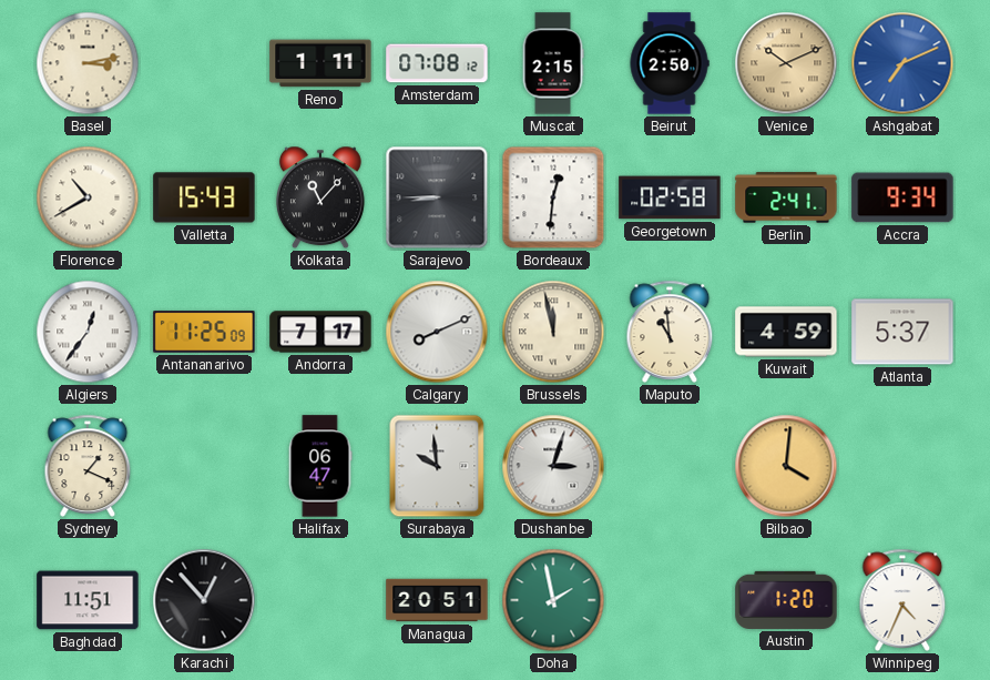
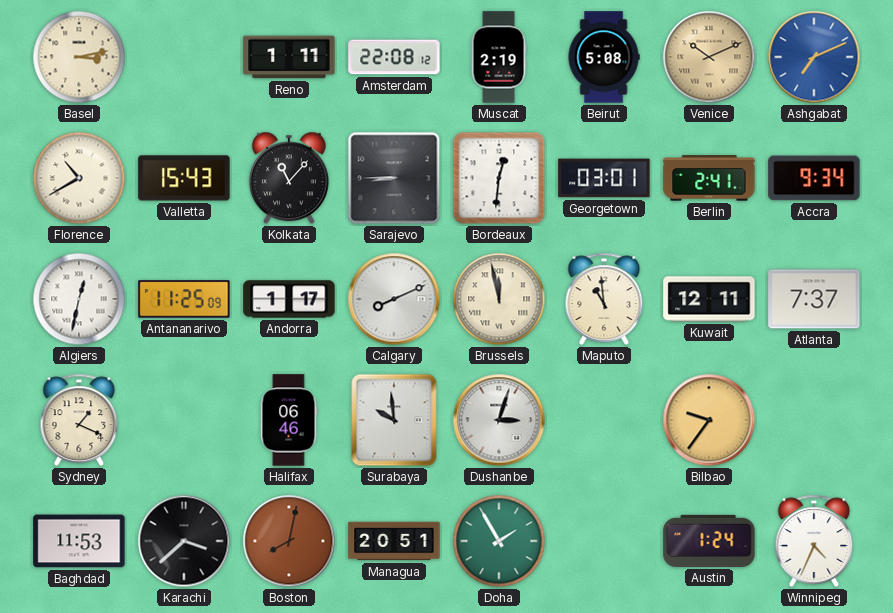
Amsterdam: 07:08 -> 22:08 (394, 57)
Muscat: 2:15 -> 2:19 (499, 57)
Beirut: 2:50 -> 5:08 (604, 57)
Georgetown: 02:58 -> 03:01 (604, 178)
Algiers: 12:36 -> 12:32 (79, 299)
Andorra: 7:17 -> 1:17 (289, 299)
Kuwait: 4:59 -> 12:11 (709, 299)
Atlanta: 5:37 -> 7:37 (814, 299)
Halifax: 06:47 -> 06:46 (289, 420)
Bilbao: 4:01 -> 9:36 (709, 420)
Baghdad: 11:51 -> 11:53 (79, 541)
Karachi: 12:53 -> 3:38 (184, 541)
Boston: none -> 8:02 (289, 541)
Doha: 1:58 -> 1:55 (499, 541)
Austin: 1:20 -> 1:24 (709, 541)
